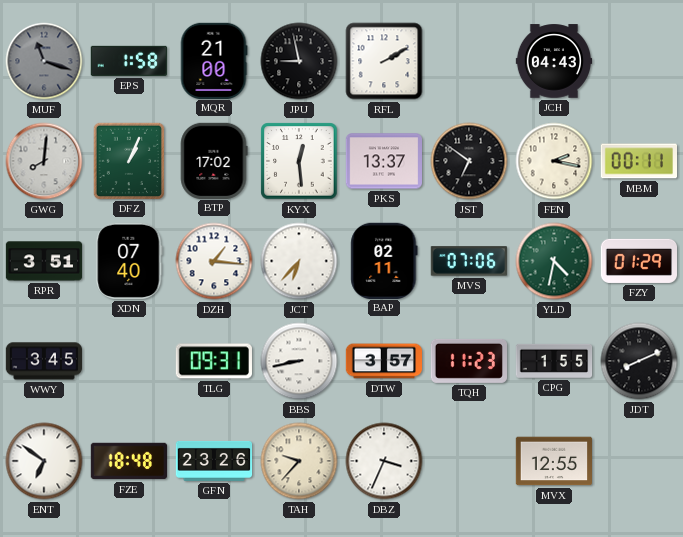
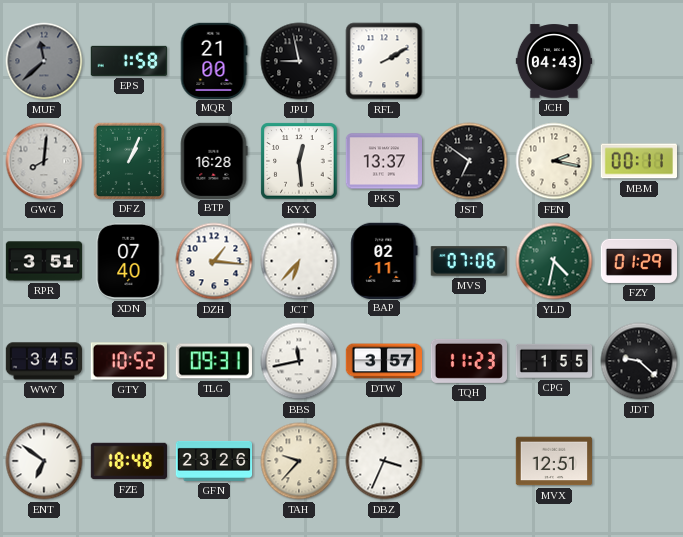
MUF: 11:18 -> 11:38 (44, 61)
BTP: 17:02 -> 16:28 (214, 160)
GTY: none -> 10:52 (129, 361)
BBS: 8:43 -> 11:43 (299, 361)
JDT: 8:11 -> 9:22 (639, 361)
MVX: 12:55 -> 12:51 (554, 461)
